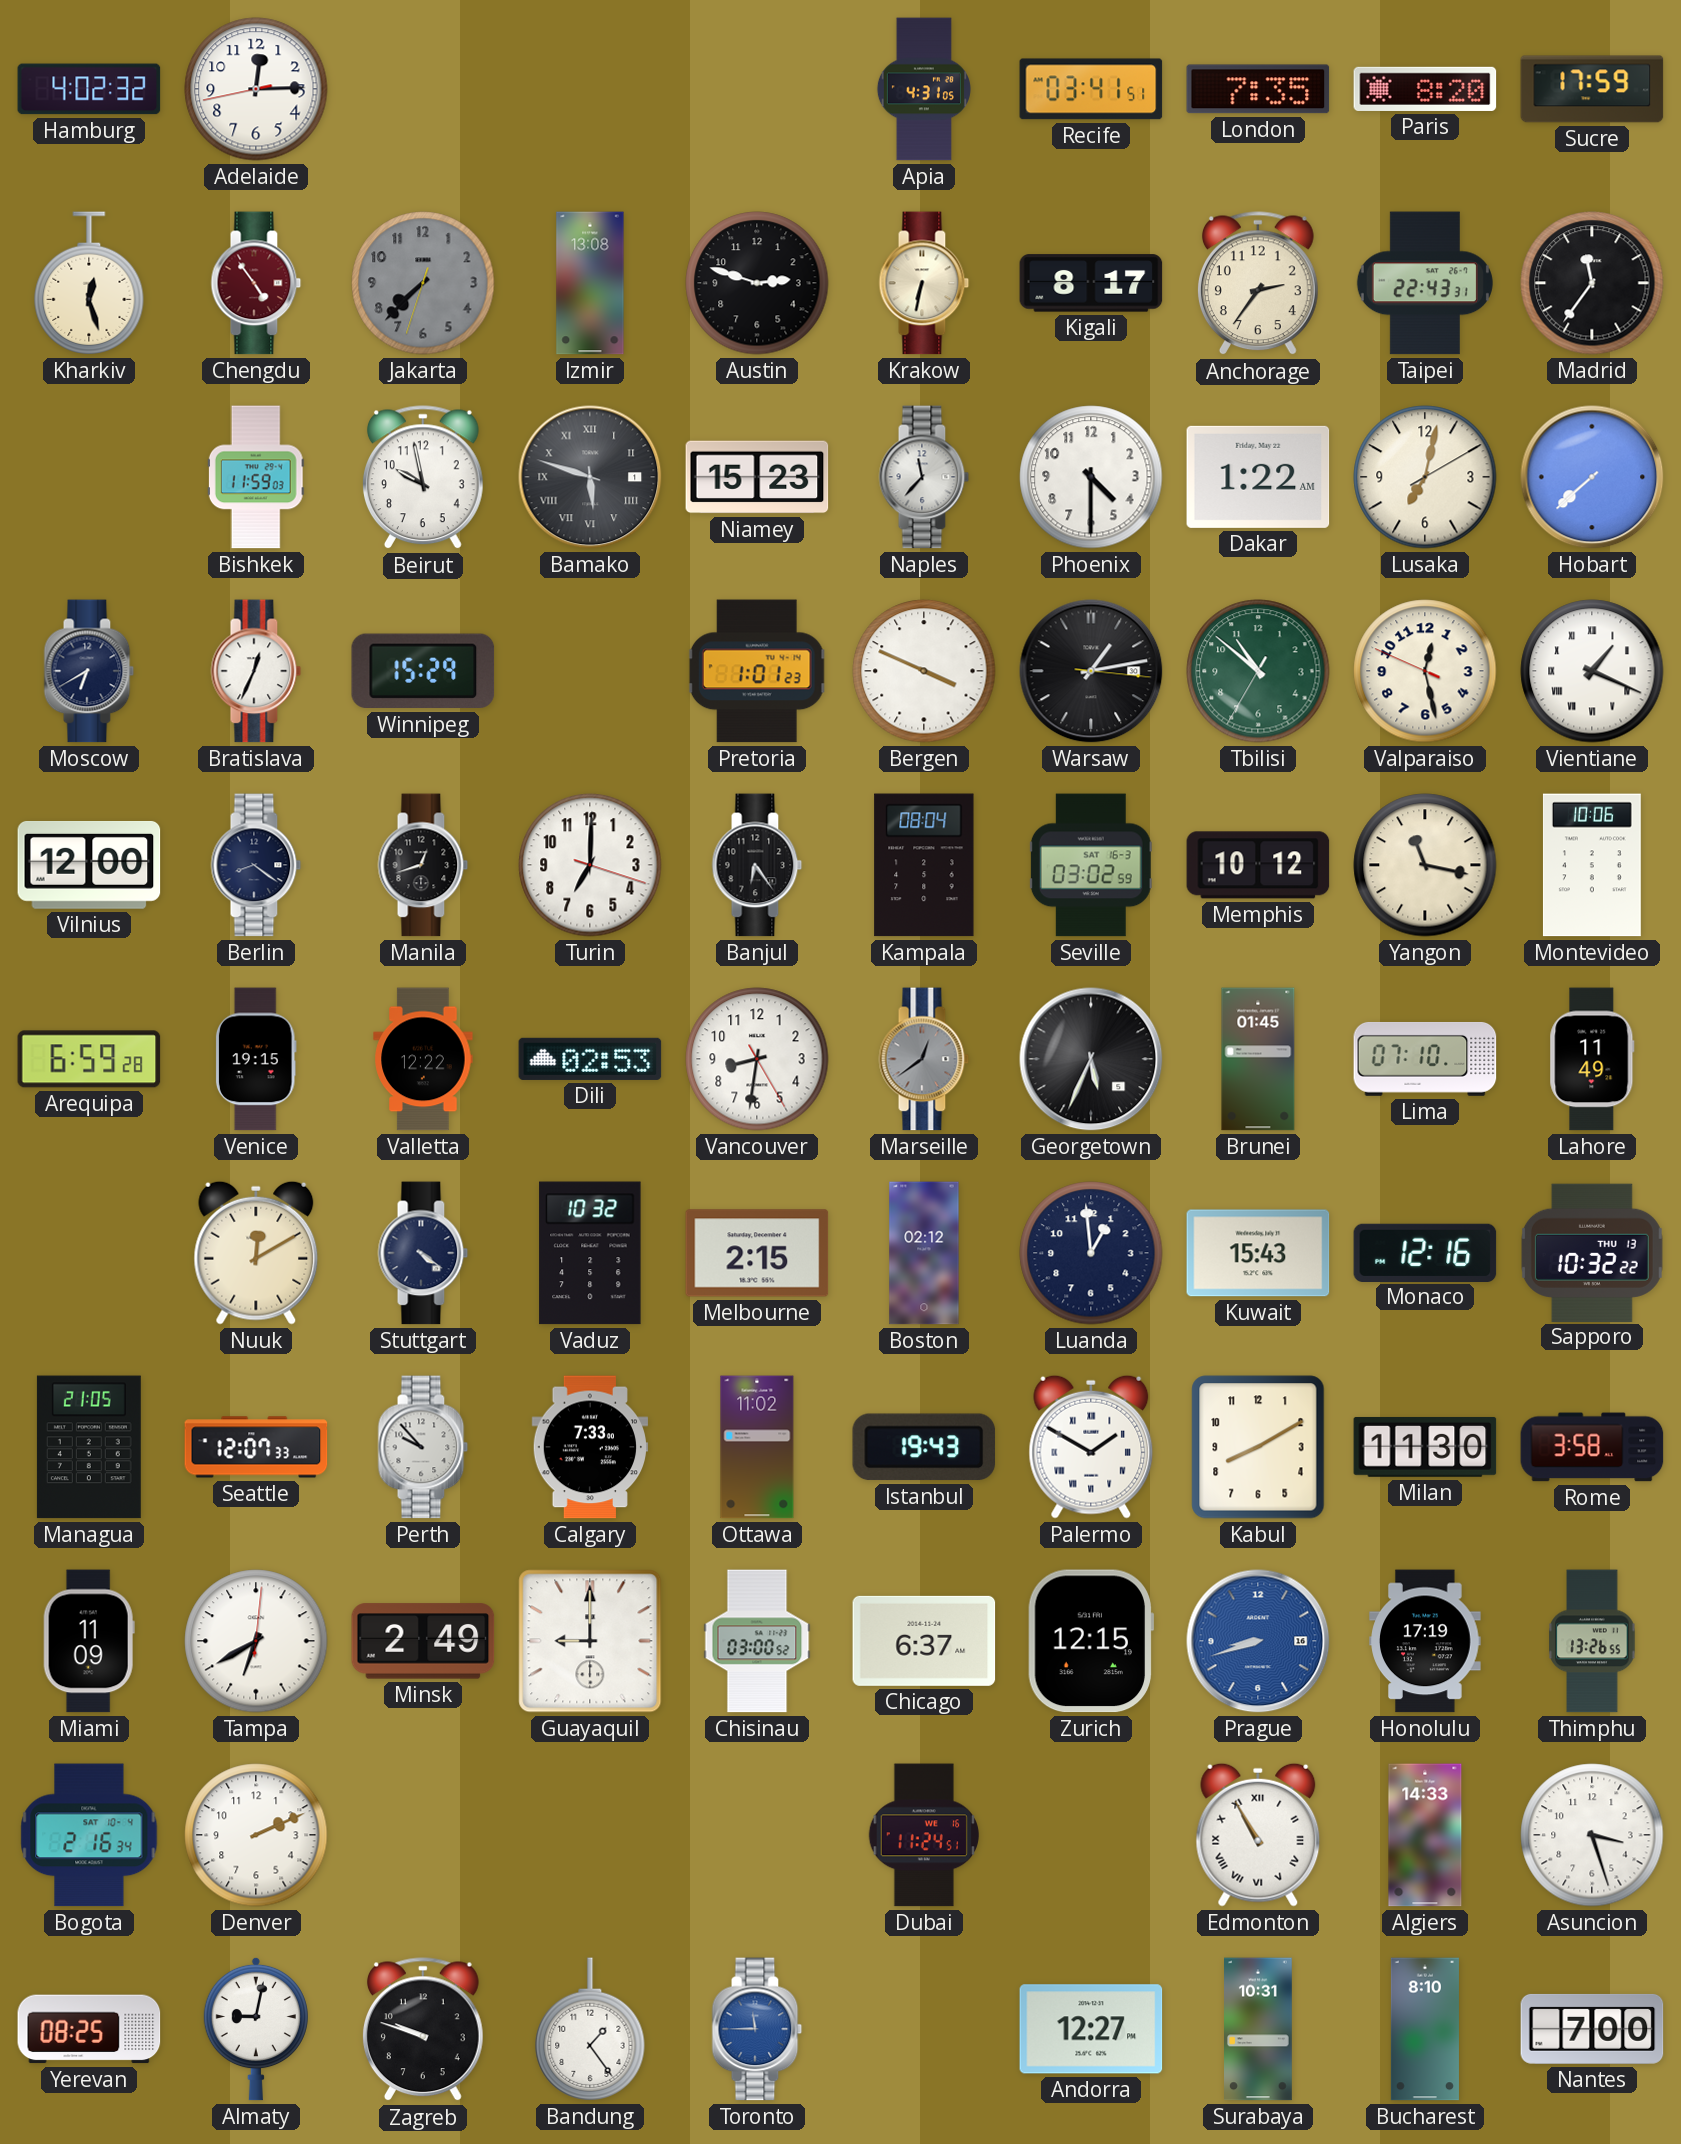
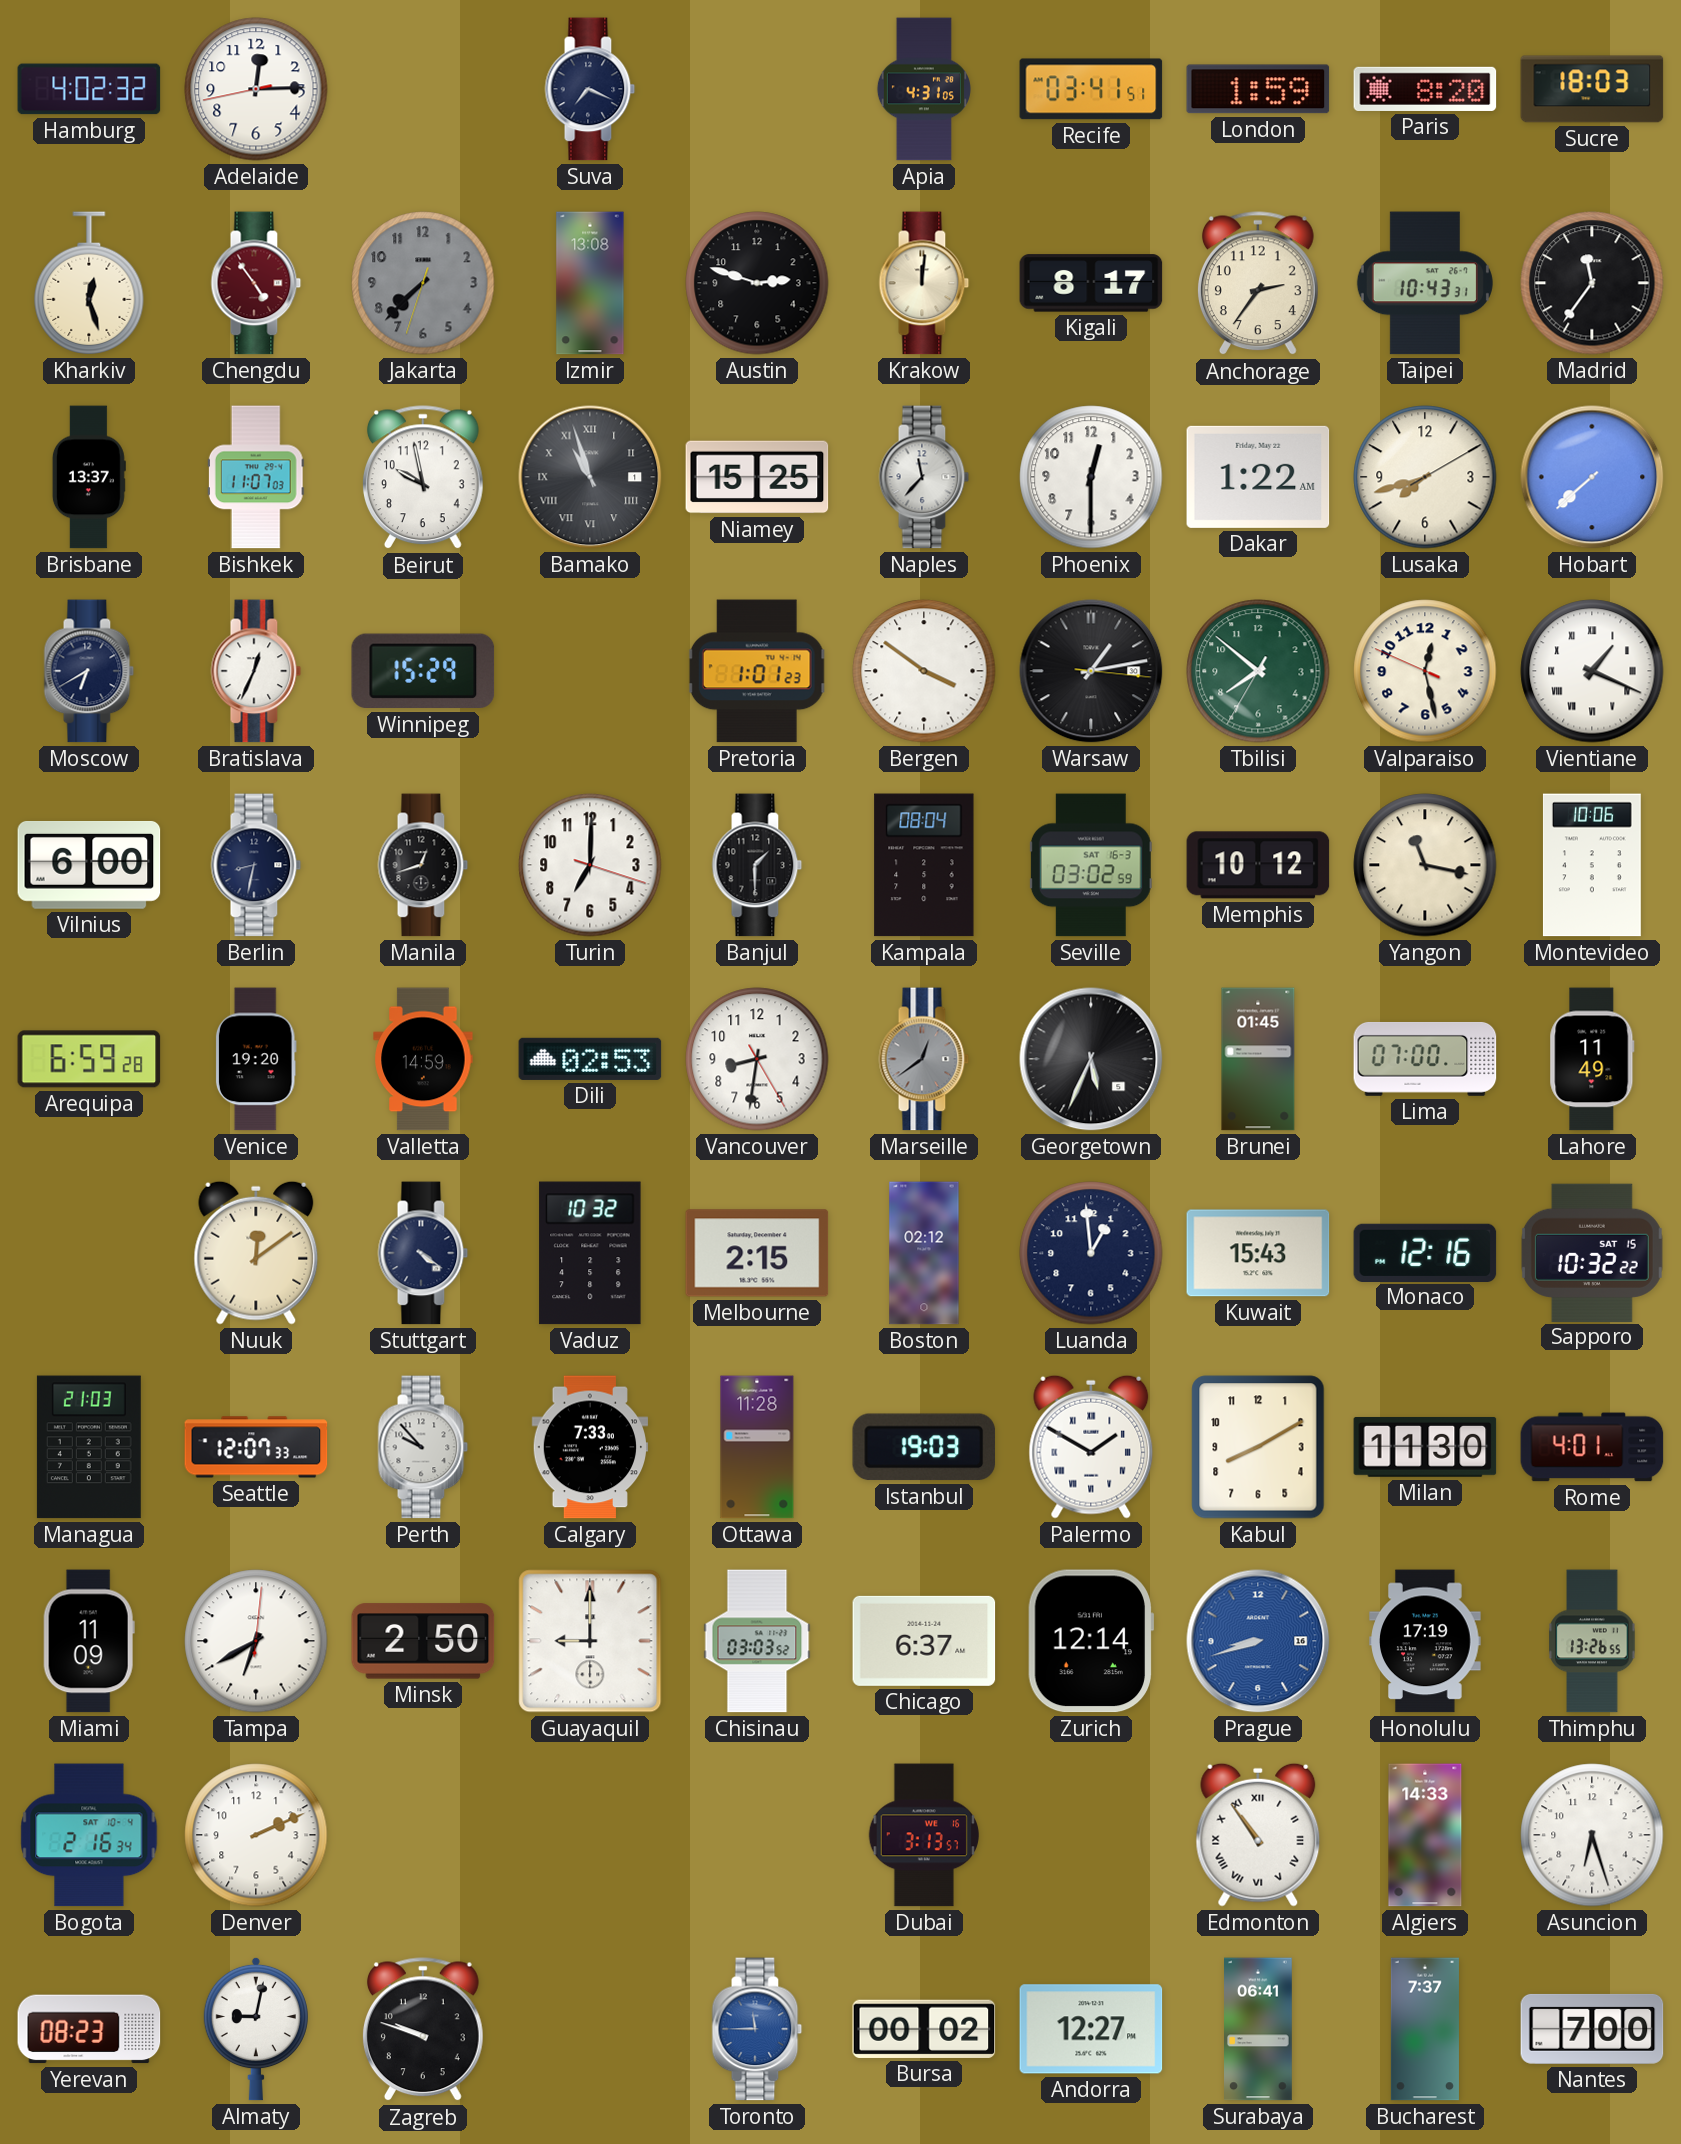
Suva: none -> 7:19 (590, 89)
London: 7:35 -> 1:59 (1258, 89)
Sucre: 17:59 -> 18:03 (1592, 89)
Krakow: 6:32 -> 12:01 (924, 283)
Taipei: 22:43 -> 10:43 (1425, 283)
Brisbane: none -> 13:37 (89, 477)
Bishkek: 11:59 -> 11:07 (256, 477)
Bamako: 5:48 -> 10:57 (590, 477)
Niamey: 15:23 -> 15:25 (757, 477)
Phoenix: 4:30 -> 12:30 (1091, 477)
Lusaka: 7:02 -> 7:42 (1425, 477)
Bergen: 3:49 -> 3:51 (924, 671)
Tbilisi: 10:51 -> 7:51 (1258, 671)
Vilnius: 12:00 -> 6:00 (89, 865)
Berlin: 8:21 -> 8:32 (256, 865)
Banjul: 6:24 -> 1:30 (757, 865)
Venice: 19:15 -> 19:20 (256, 1059)
Valletta: 12:22 -> 14:59 (423, 1059)
Lima: 07:10 -> 07:00 (1425, 1059)
Nuuk: 12:10 -> 12:09 (256, 1253)
Sapporo date: THU 13 -> SAT 15 (1592, 1252)
Managua: 21:05 -> 21:03 (89, 1447)
Ottawa: 11:02 -> 11:28 (757, 1447)
Istanbul: 19:43 -> 19:03 (924, 1447)
Rome: 3:58 -> 4:01 (1592, 1447)
Minsk: 2:49 -> 2:50 (423, 1641)
Chisinau: 03:00 -> 03:03 (757, 1641)
Zurich: 12:15 -> 12:14 (1091, 1641)
Dubai: 11:24 -> 3:13 (923, 1835)
Edmonton: 10:55 -> 10:54 (1258, 1835)
Asuncion: 3:27 -> 6:27 (1592, 1835)
Yerevan: 08:25 -> 08:23 (89, 2029)
Bandung: 1:24 -> none (590, 2029)
Bursa: none -> 00:02 (924, 2029)
Surabaya: 10:31 -> 06:41 (1259, 2029)
Bucharest: 8:10 -> 7:37 (1425, 2029)
